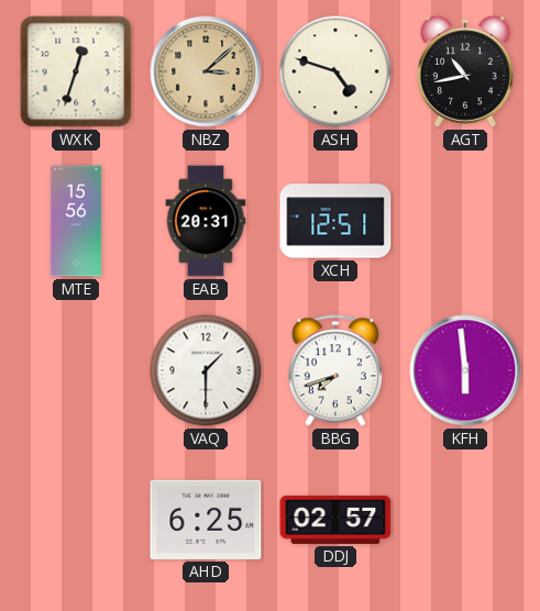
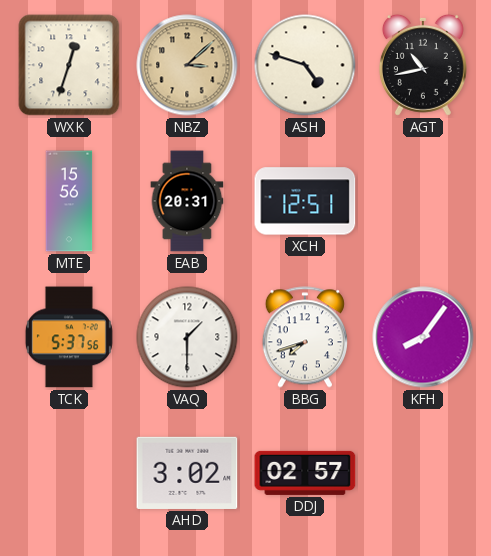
TCK: none -> 5:37 (69, 337)
KFH: 5:59 -> 8:06 (423, 337)
AHD: 6:25 -> 3:02 (187, 473)
